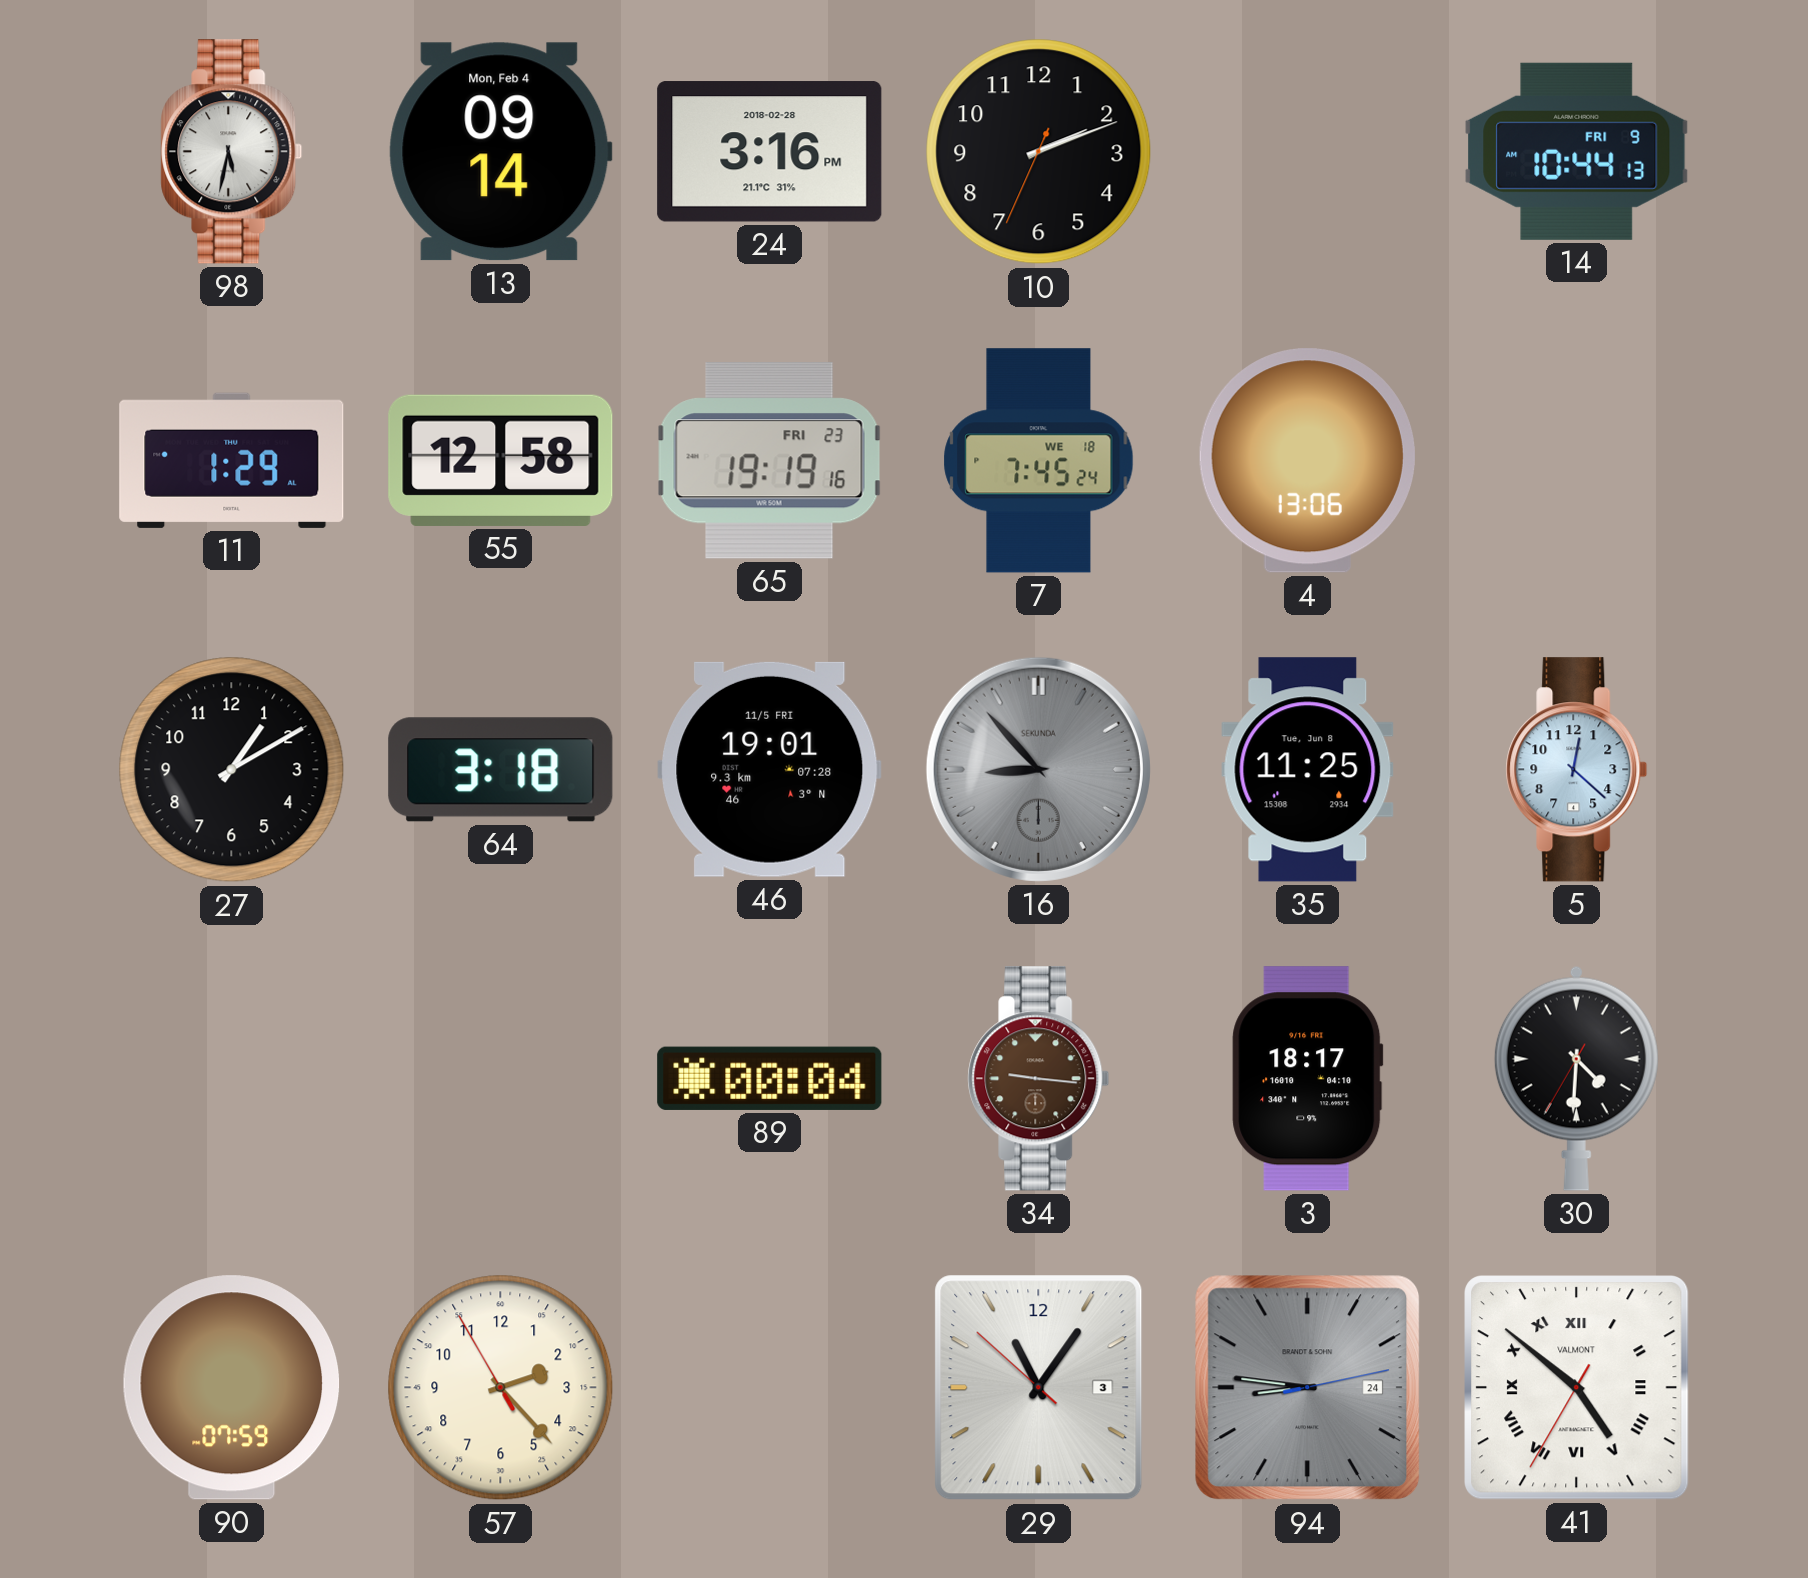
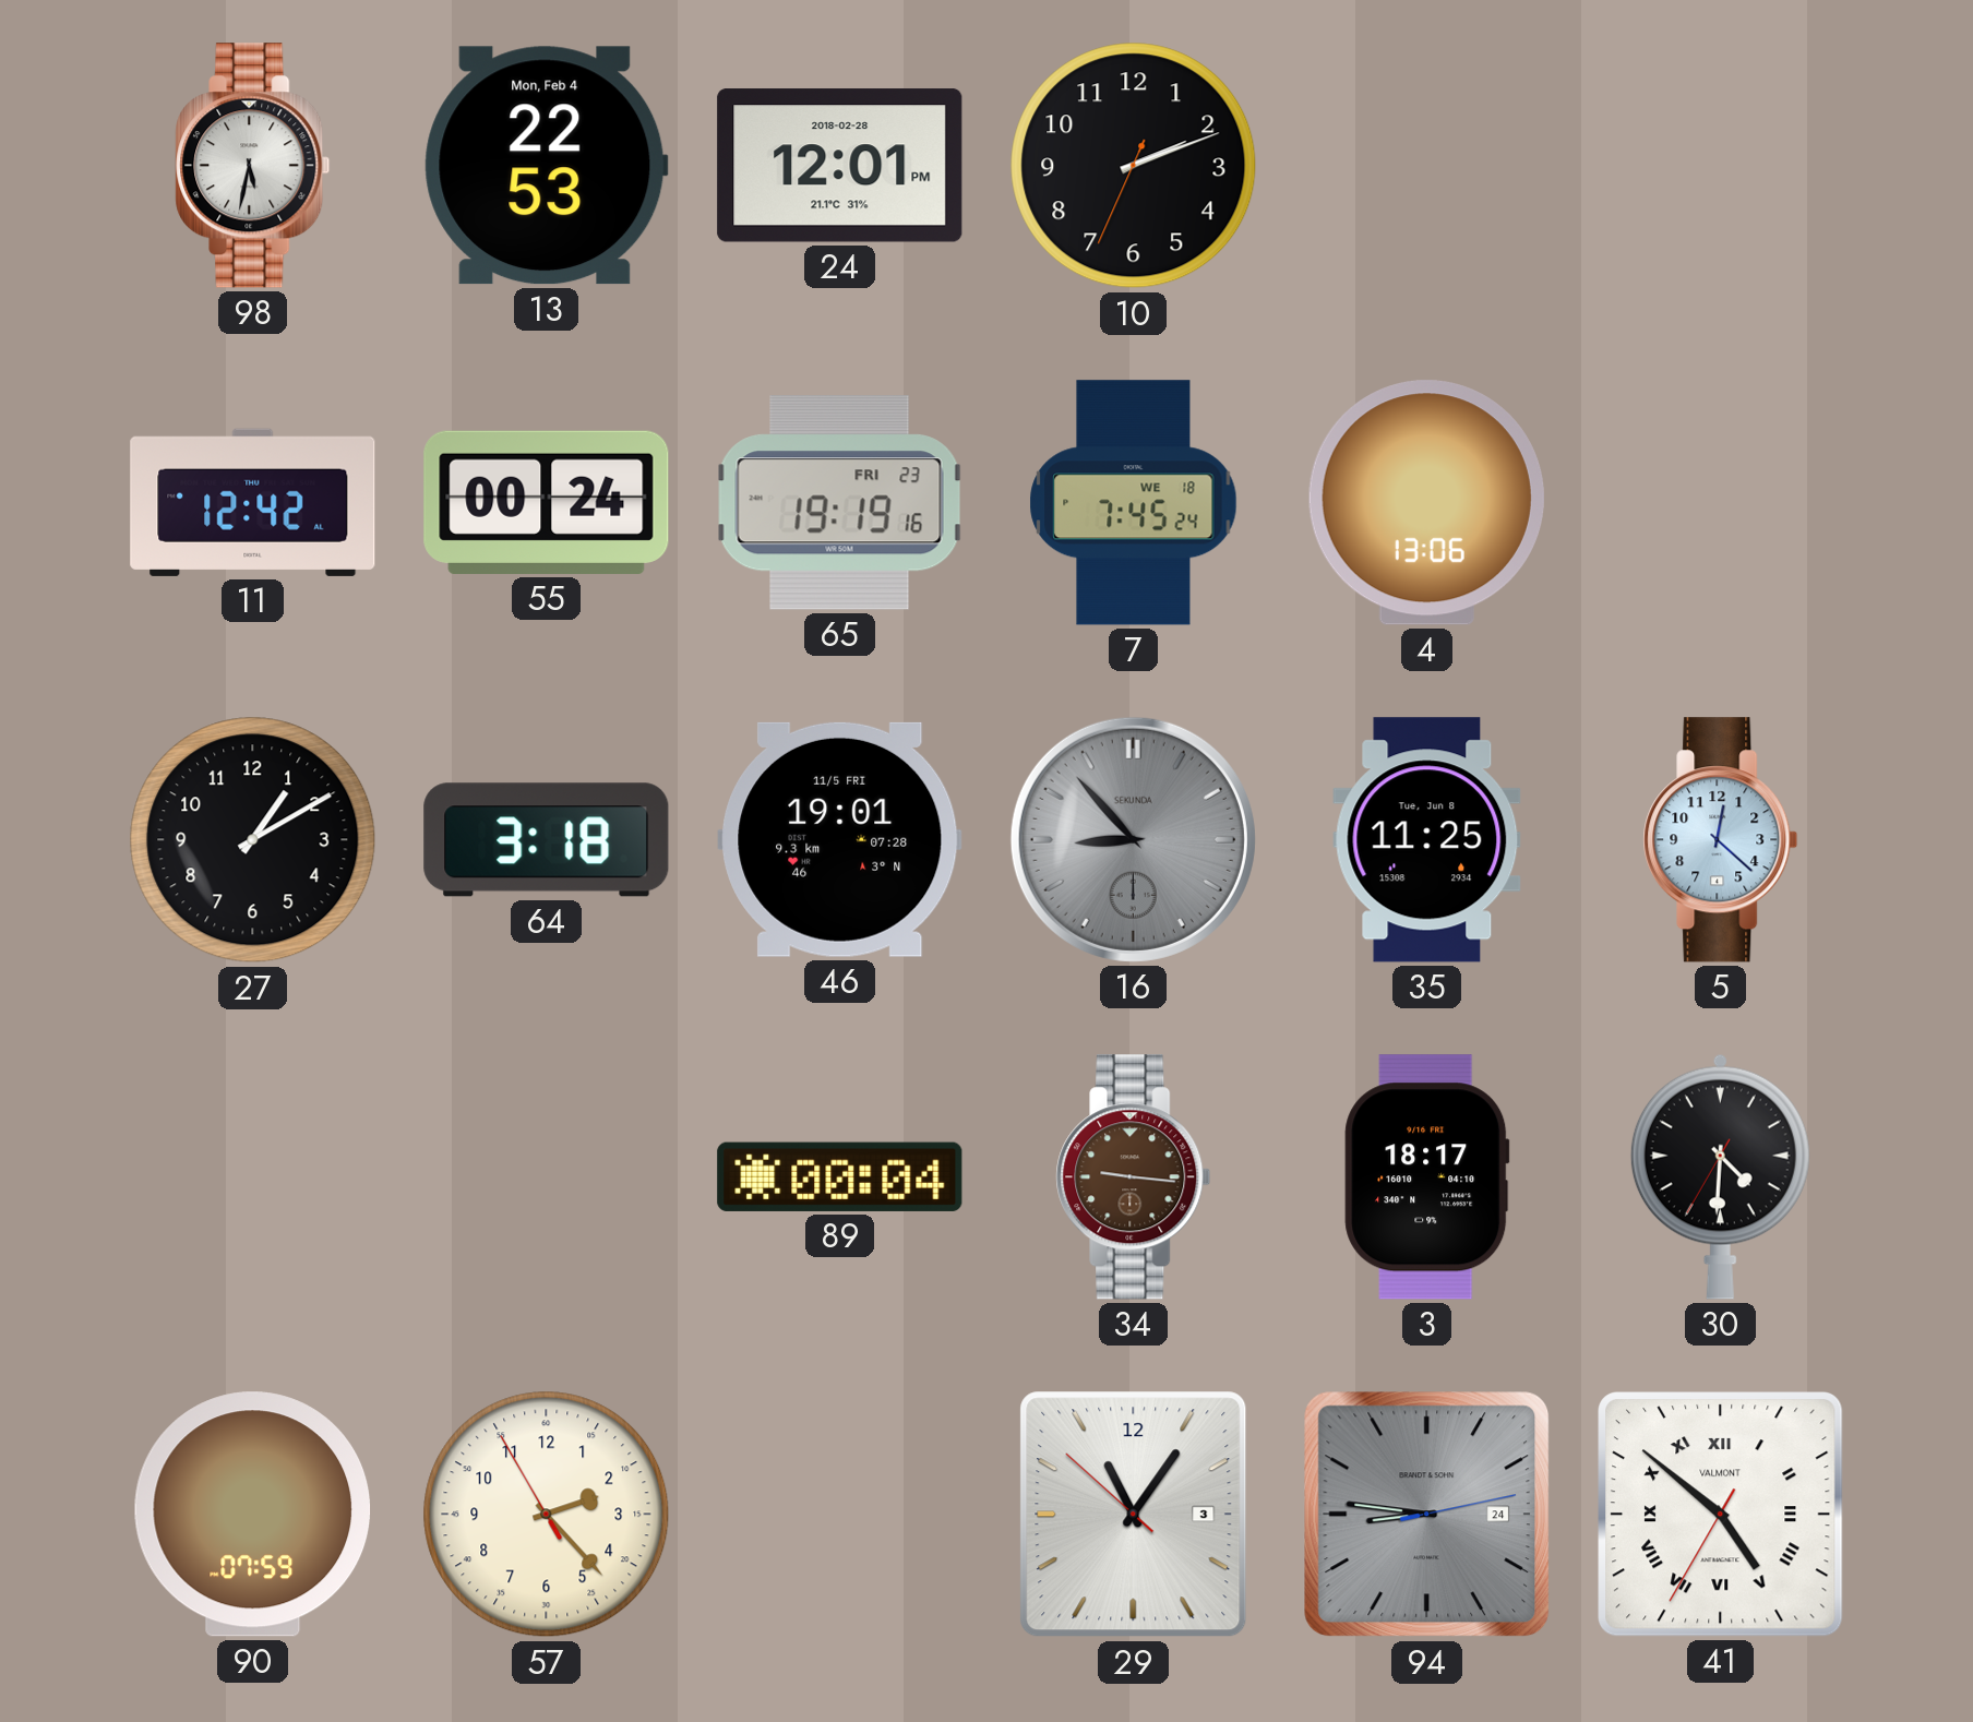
13: 09:14 -> 22:53 (546, 166)
24: 3:16 -> 12:01 (840, 166)
14: 10:44 -> none (1577, 151)
11: 1:29 -> 12:42 (253, 502)
55: 12:58 -> 00:24 (547, 502)
